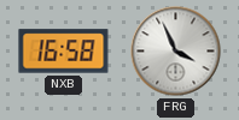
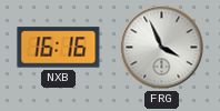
NXB: 16:58 -> 16:16 (59, 48)
